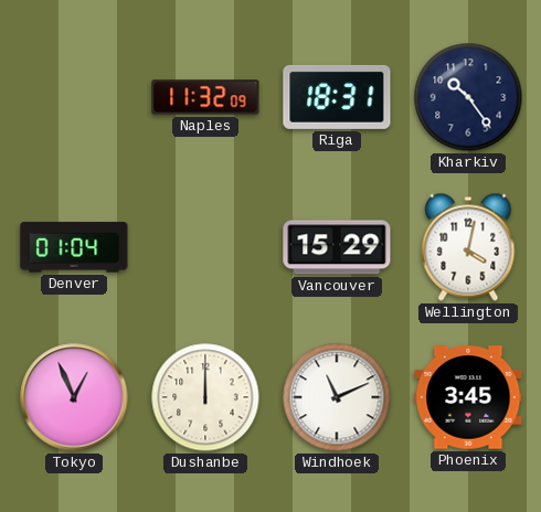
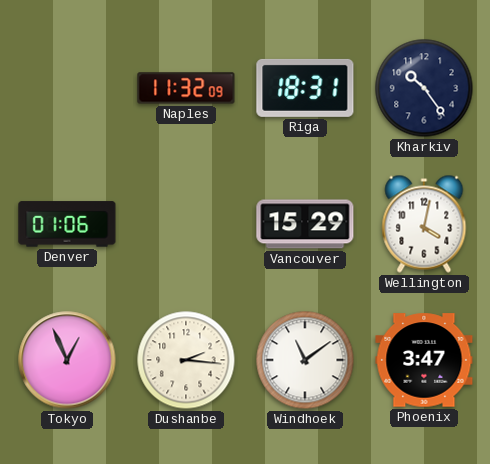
Denver: 01:04 -> 01:06 (67, 224)
Dushanbe: 12:00 -> 2:16 (186, 360)
Windhoek: 11:11 -> 11:09 (305, 360)
Phoenix: 3:45 -> 3:47 (424, 360)
